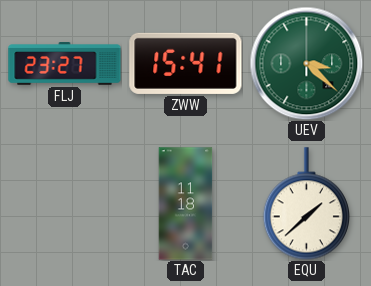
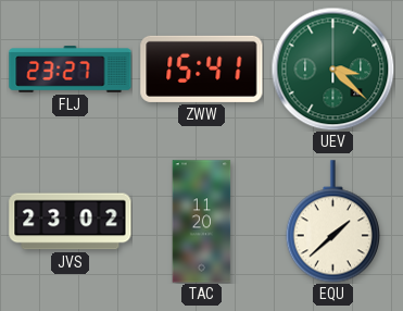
JVS: none -> 23:02 (71, 222)
TAC: 11:18 -> 11:20 (202, 222)
